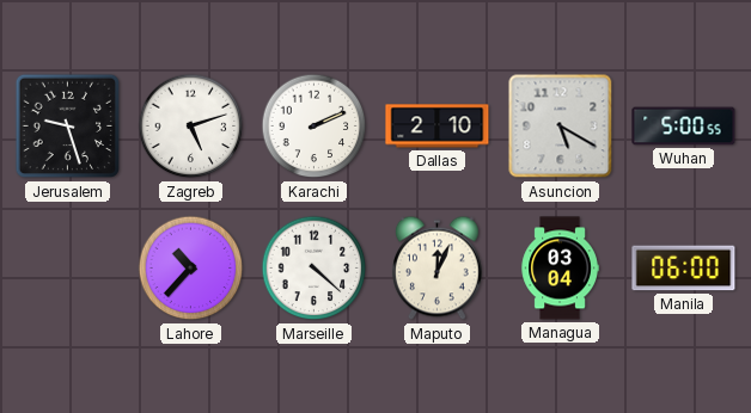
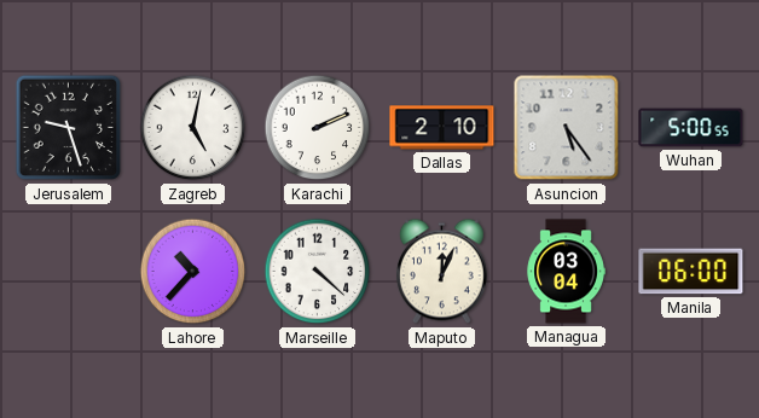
Zagreb: 5:12 -> 5:02 (193, 128)
Asuncion: 5:20 -> 5:24 (567, 128)
